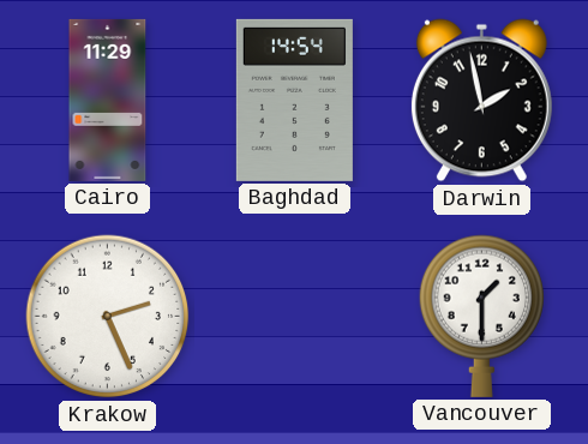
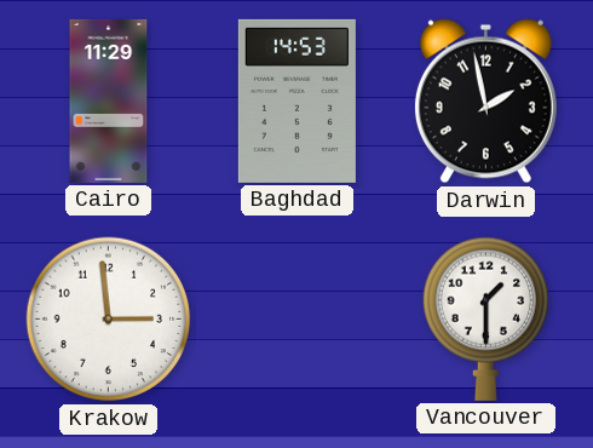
Baghdad: 14:54 -> 14:53 (296, 100)
Krakow: 2:26 -> 2:59 (109, 320)
